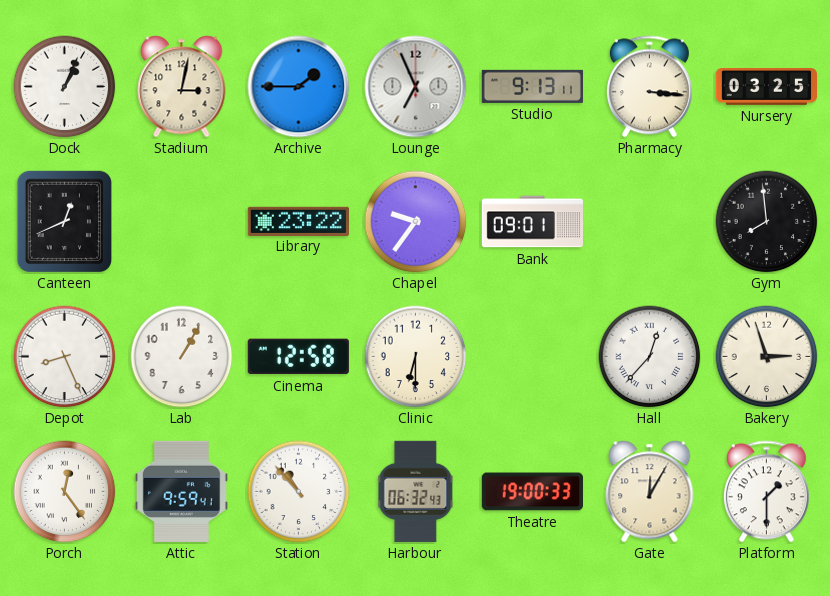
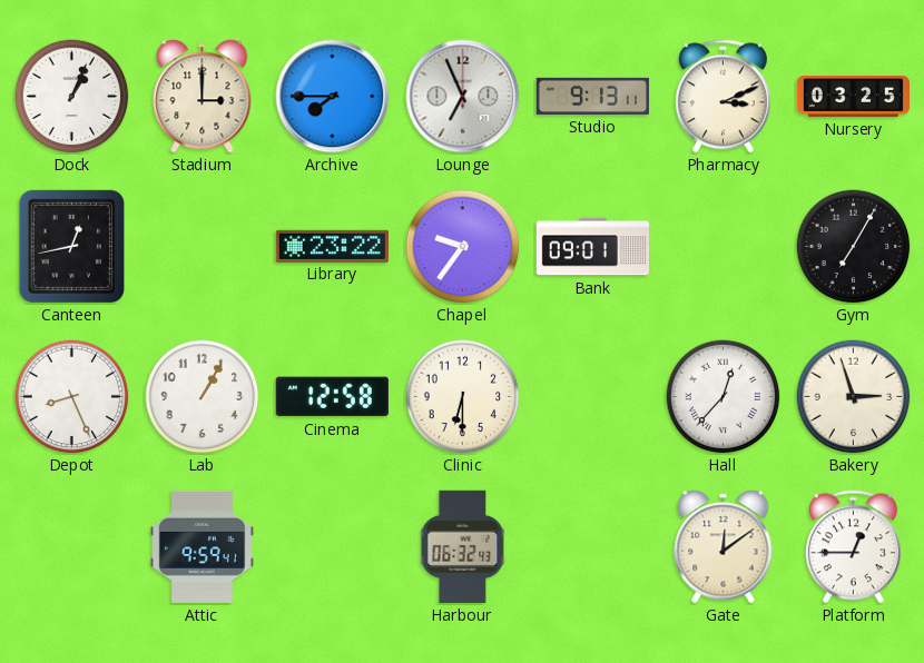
Stadium: 3:02 -> 3:00 (203, 97)
Archive: 1:45 -> 7:45 (333, 97)
Pharmacy: 3:16 -> 3:11 (723, 97)
Canteen: 12:41 -> 12:43 (71, 247)
Gym: 7:59 -> 7:05 (854, 247)
Porch: 12:24 -> none (65, 492)
Station: 10:53 -> none (299, 492)
Theatre: 19:00 -> none (532, 492)
Gate: 12:05 -> 12:09 (724, 547)
Platform: 1:30 -> 12:45 (853, 547)
